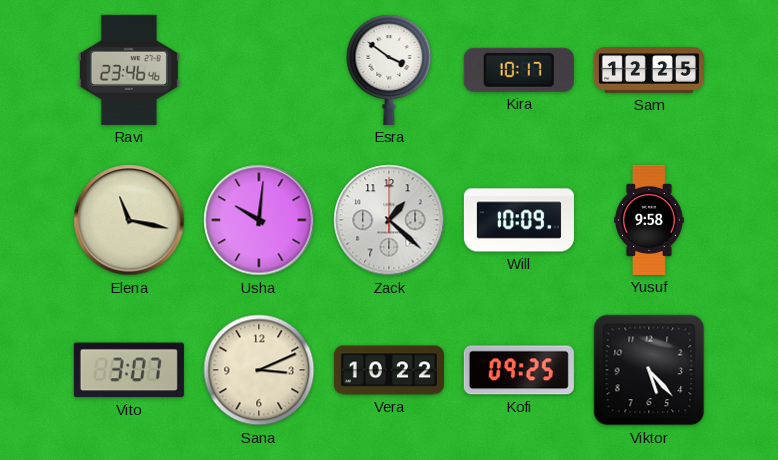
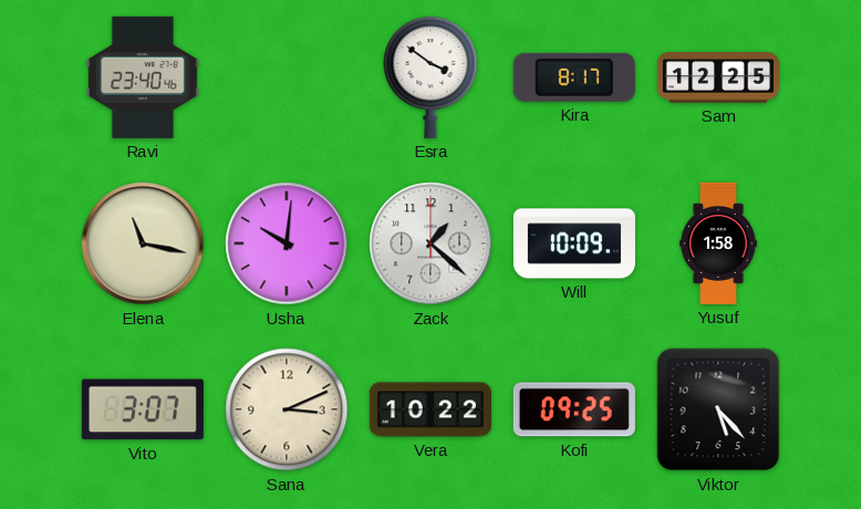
Ravi: 23:46 -> 23:40 (143, 77)
Kira: 10:17 -> 8:17 (574, 77)
Yusuf: 9:58 -> 1:58 (719, 243)
